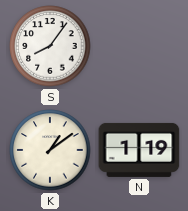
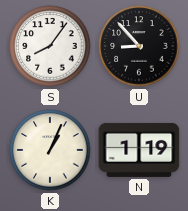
U: none -> 8:53 (139, 46)
K: 1:09 -> 1:04 (50, 150)
